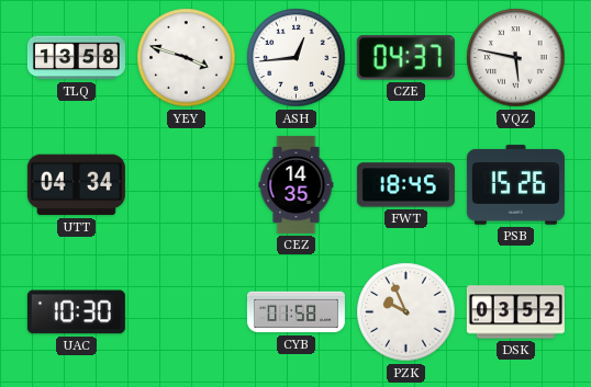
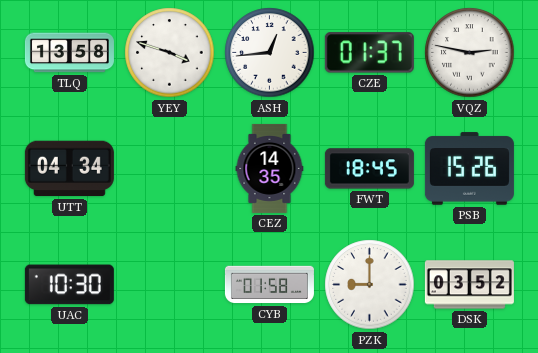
CZE: 04:37 -> 01:37 (369, 53)
VQZ: 5:47 -> 2:47 (470, 53)
PZK: 9:56 -> 9:00 (370, 285)
